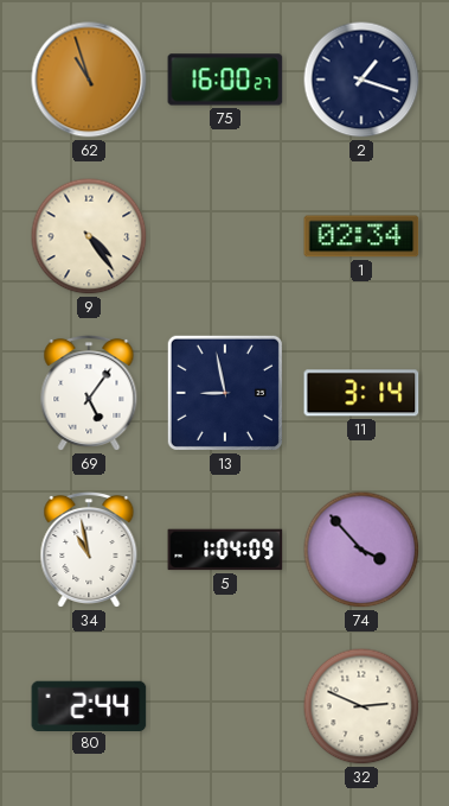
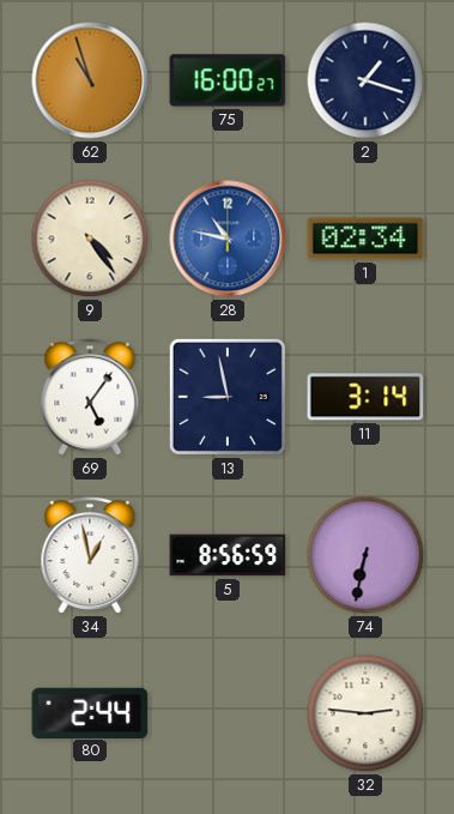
28: none -> 10:47 (228, 239)
34: 10:58 -> 12:58 (90, 555)
5: 1:04 -> 8:56 (228, 555)
74: 3:53 -> 6:32 (365, 555)
32: 2:49 -> 2:46 (365, 713)
